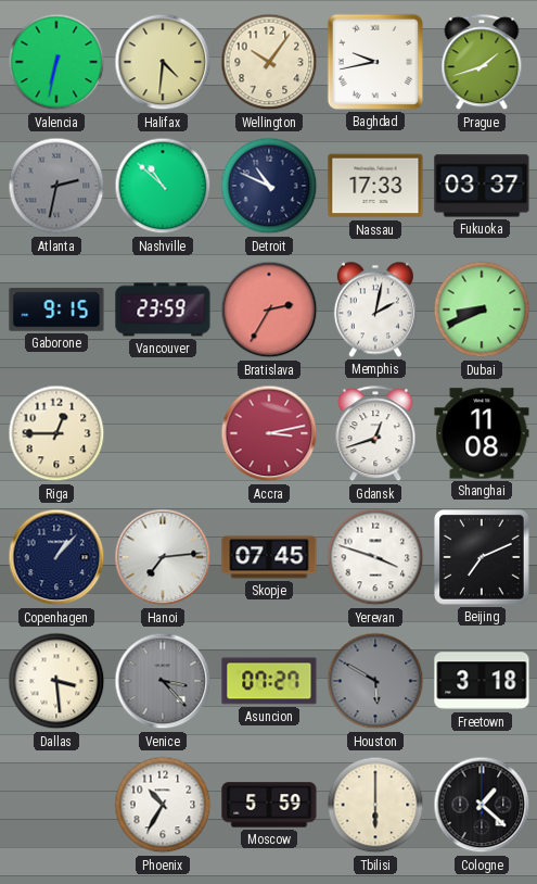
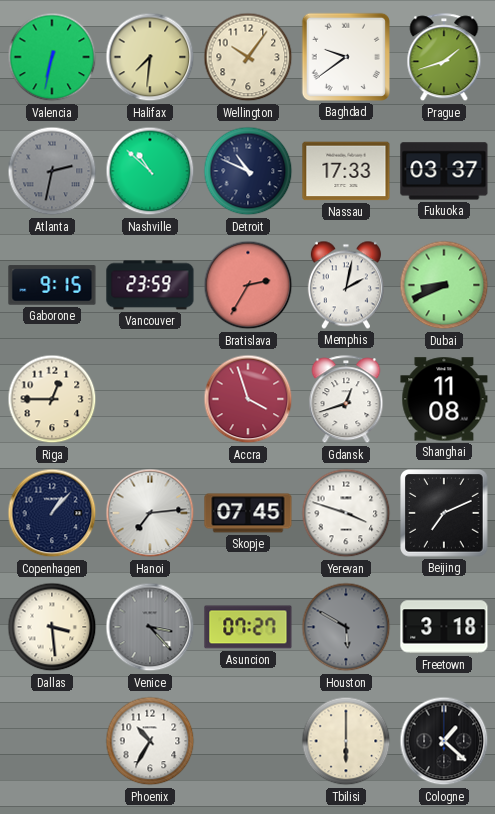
Halifax: 4:31 -> 7:31 (150, 57)
Baghdad: 9:43 -> 9:39 (346, 57)
Accra: 3:13 -> 3:57 (248, 399)
Moscow: 5:59 -> none (269, 805)
